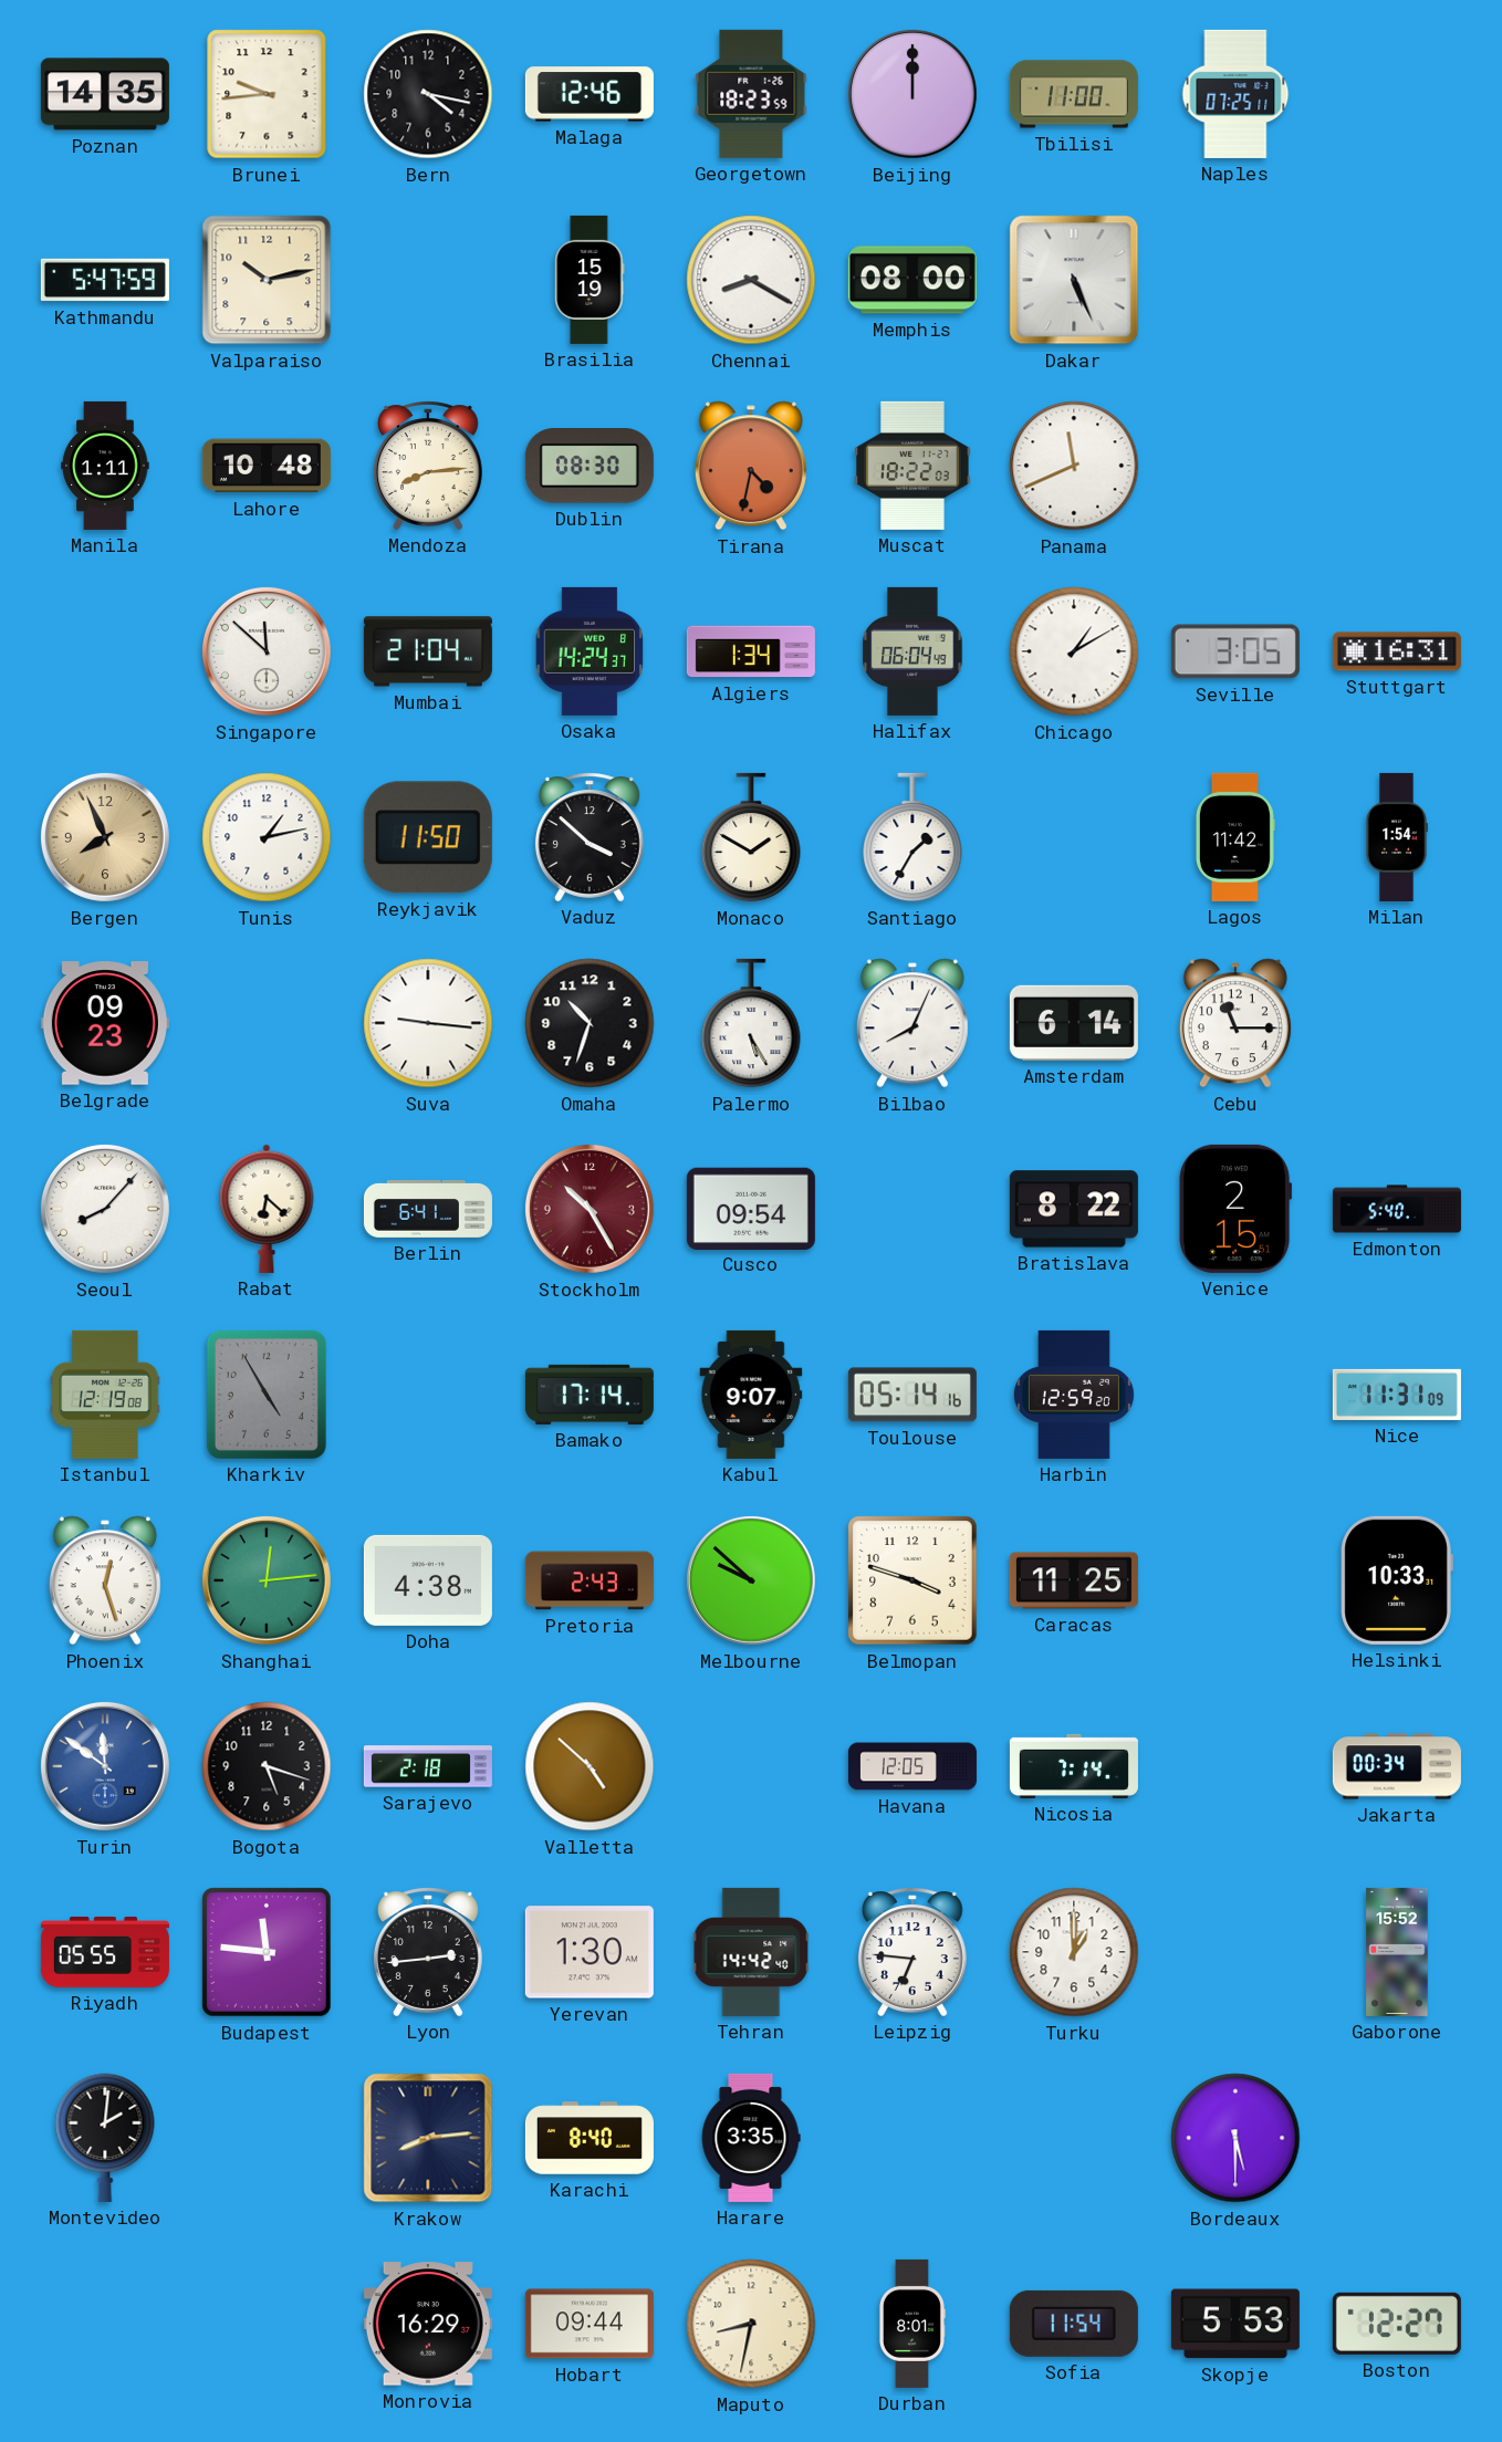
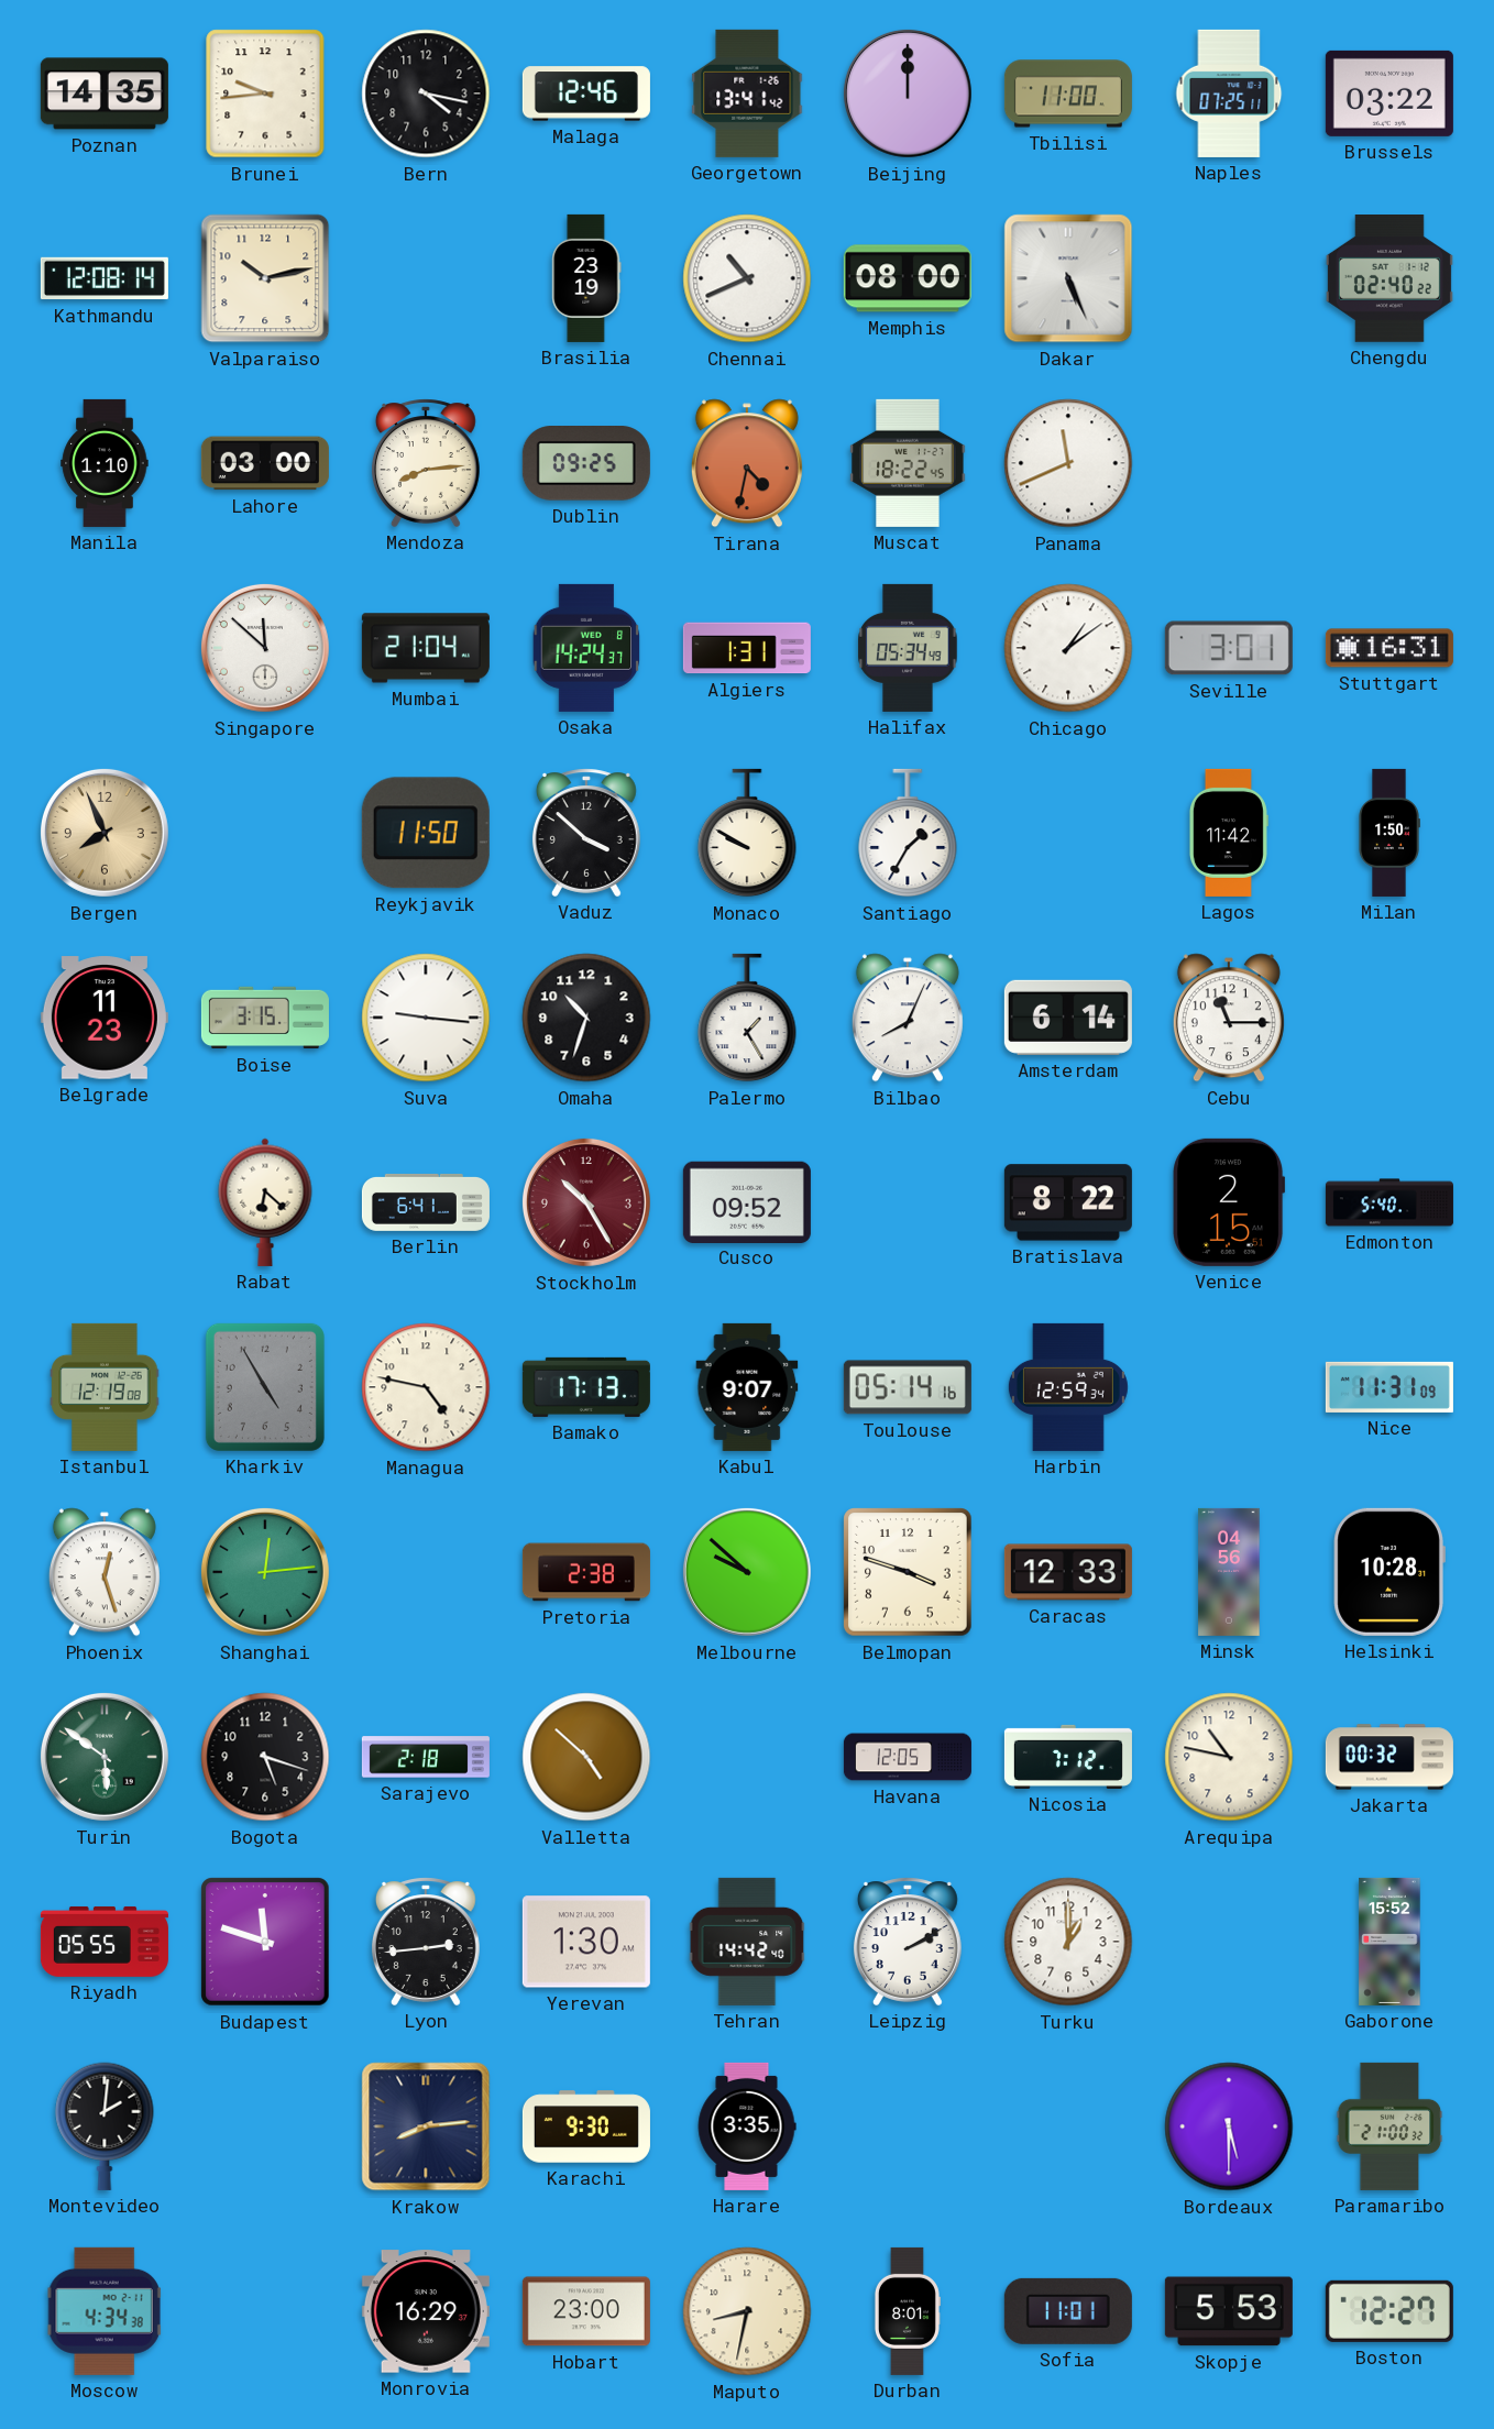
Georgetown: 18:23 -> 13:41 (747, 94)
Brussels: none -> 03:22 (1389, 94)
Kathmandu: 5:47 -> 12:08 (105, 278)
Brasilia: 15:19 -> 23:19 (586, 278)
Chennai: 8:20 -> 10:41 (747, 278)
Chengdu: none -> 02:40 (1389, 279)
Manila: 1:11 -> 1:10 (105, 463)
Lahore: 10:48 -> 03:00 (265, 463)
Dublin: 08:30 -> 09:25 (586, 464)
Muscat: 18:22:03 -> 18:22:45 (908, 463)
Algiers: 1:34 -> 1:31 (747, 648)
Halifax: 06:04 -> 05:34 (908, 648)
Chicago: 1:10 -> 1:09 (1068, 648)
Seville: 3:05 -> 3:01 (1229, 648)
Tunis: 1:13 -> none (267, 837)
Monaco: 1:50 -> 9:50 (747, 833)
Milan: 1:54 -> 1:50 (1389, 833)
Belgrade: 09:23 -> 11:23 (105, 1018)
Boise: none -> 3:15 (265, 1018)
Palermo: 5:25 -> 1:25 (747, 1018)
Seoul: 8:07 -> none (105, 1209)
Cusco: 09:54 -> 09:52 (747, 1201)
Managua: none -> 4:47 (426, 1387)
Bamako: 17:14 -> 17:13 (586, 1387)
Harbin: 12:59:20 -> 12:59:34 (1068, 1387)
Doha: 4:38 -> none (428, 1580)
Pretoria: 2:43 -> 2:38 (586, 1572)
Caracas: 11:25 -> 12:33 (1068, 1572)
Minsk: none -> 04:56 (1229, 1572)
Helsinki: 10:33 -> 10:28 (1389, 1572)
Turin: 11:51 -> 5:51 (105, 1757)
Turin dial: blue -> green (105, 1757)
Nicosia: 7:14 -> 7:12 (1068, 1757)
Arequipa: none -> 10:47 (1229, 1757)
Jakarta: 00:34 -> 00:32 (1389, 1757)
Budapest: 11:46 -> 11:48 (265, 1942)
Leipzig: 6:46 -> 2:10 (908, 1942)
Karachi: 8:40 -> 9:30 (586, 2126)
Paramaribo: none -> 21:00 (1389, 2126)
Moscow: none -> 4:34 (105, 2311)
Hobart: 09:44 -> 23:00 (586, 2311)
Sofia: 11:54 -> 11:01 (1068, 2311)
